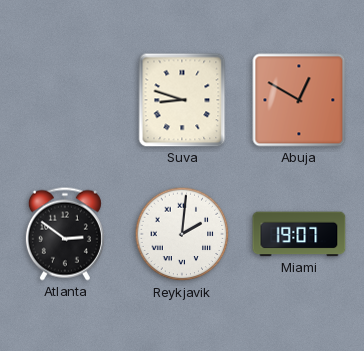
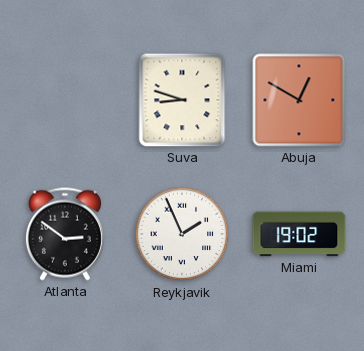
Reykjavik: 2:01 -> 1:56 (182, 234)
Miami: 19:07 -> 19:02 (299, 234)
